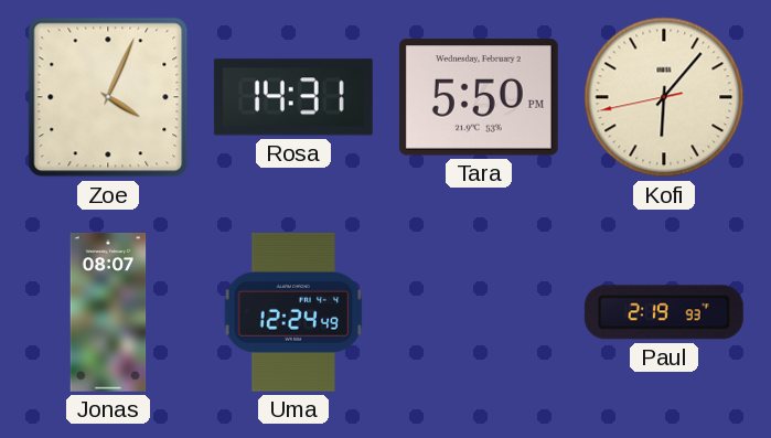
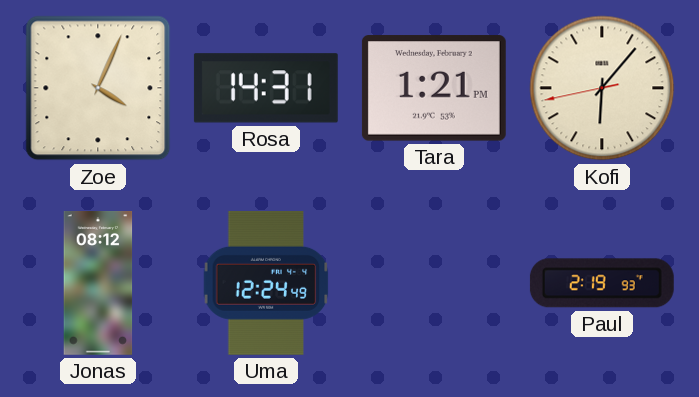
Tara: 5:50 -> 1:21 (434, 88)
Jonas: 08:07 -> 08:12 (98, 284)
